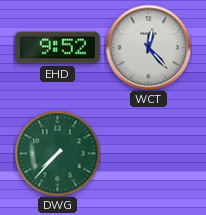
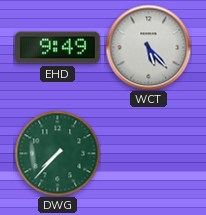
EHD: 9:52 -> 9:49 (58, 48)
WCT: 12:23 -> 5:23 (148, 47)
